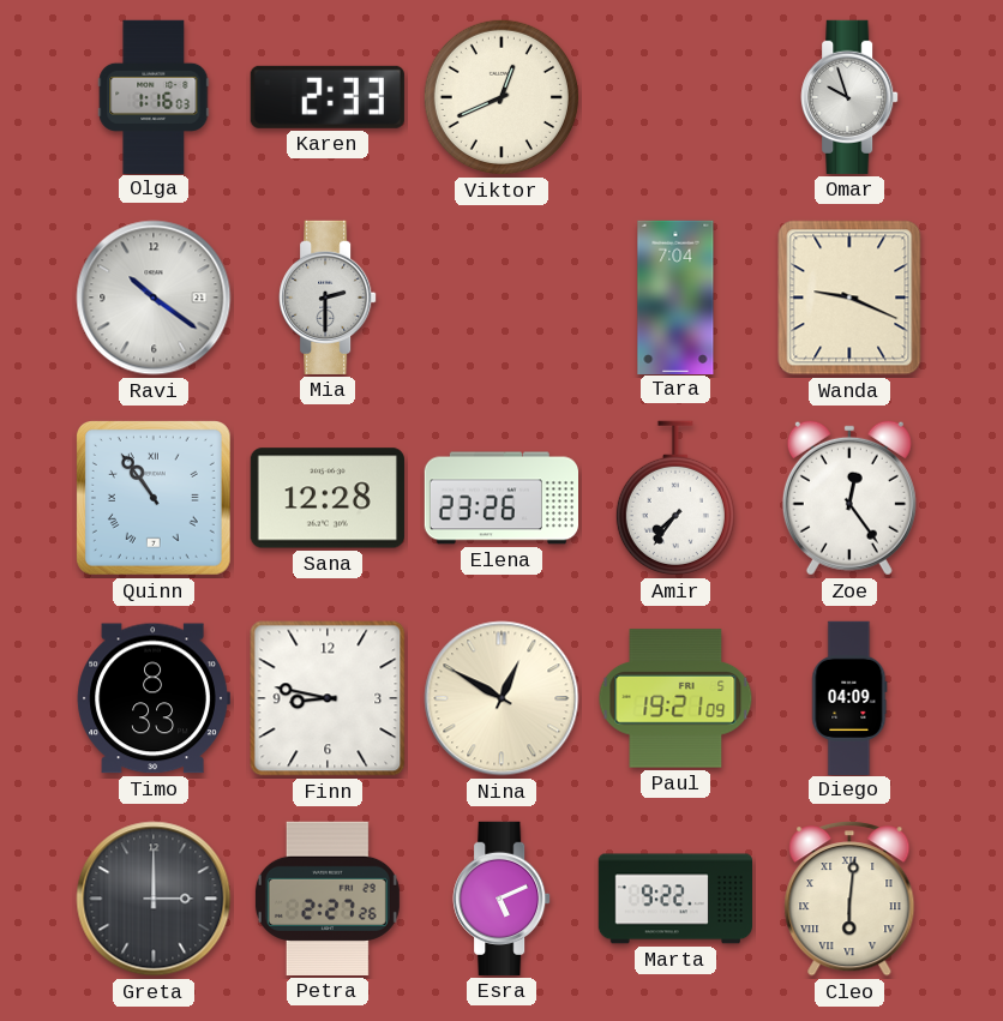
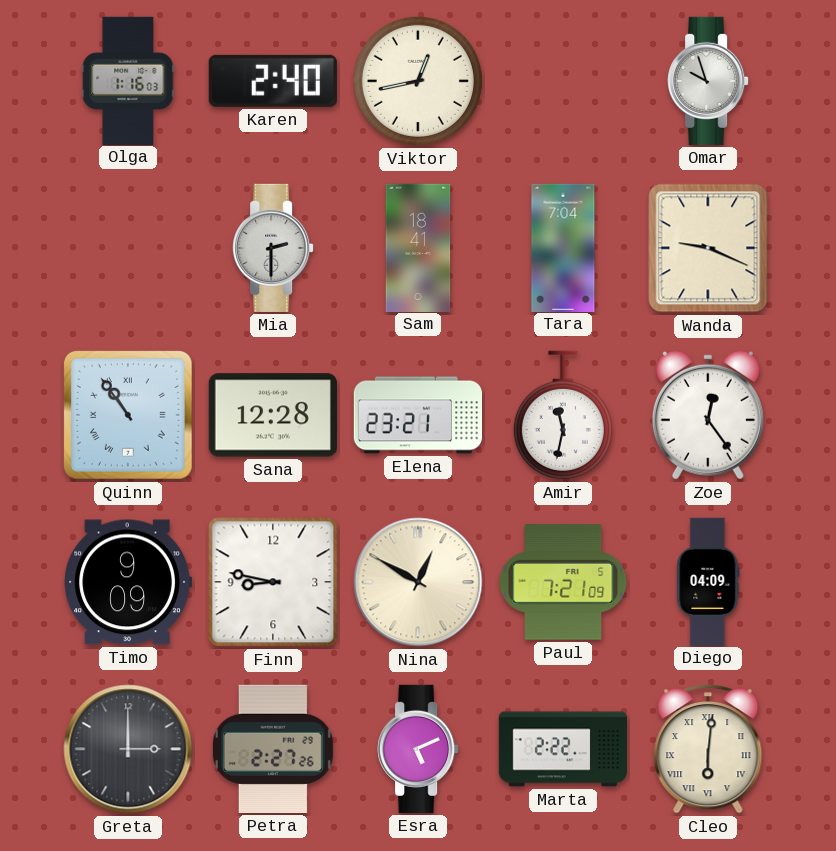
Karen: 2:33 -> 2:40 (273, 81)
Viktor: 12:41 -> 12:43 (418, 81)
Ravi: 10:21 -> none (154, 298)
Sam: none -> 18:41 (418, 247)
Elena: 23:26 -> 23:21 (417, 415)
Amir: 7:36 -> 11:32 (563, 415)
Timo: 8:33 -> 9:09 (128, 582)
Paul: 19:21 -> 7:21 (563, 582)
Marta: 9:22 -> 2:22 (562, 749)
